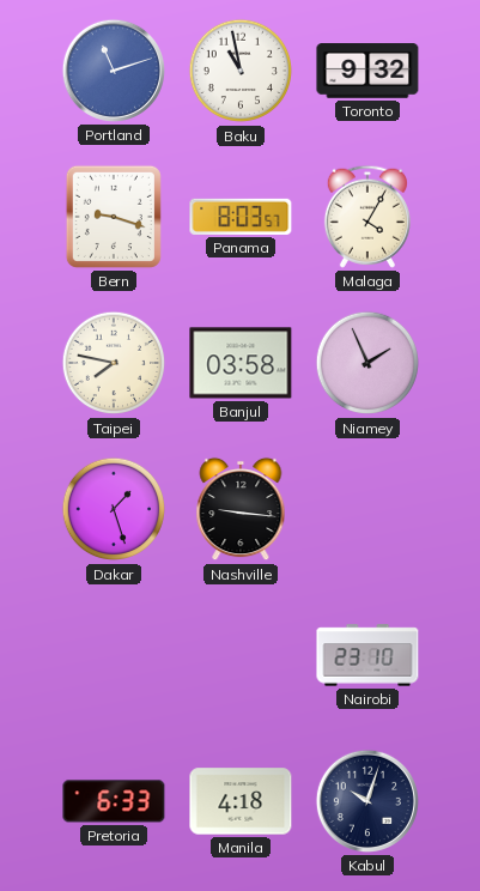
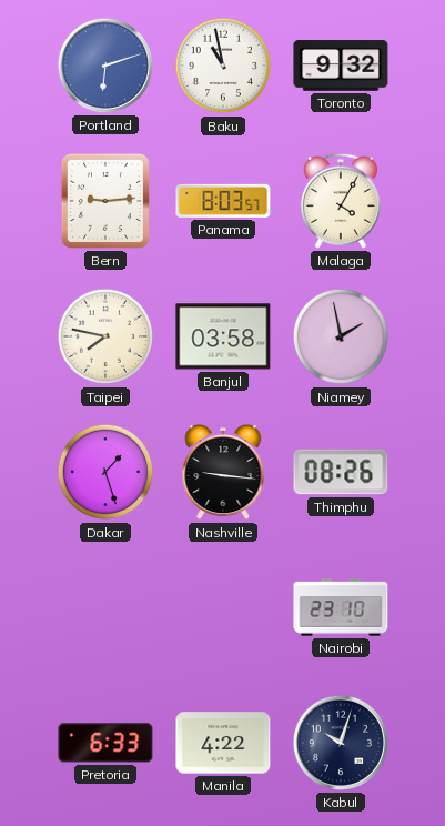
Portland: 11:12 -> 6:12 (105, 66)
Bern: 9:18 -> 9:14 (105, 201)
Niamey: 1:56 -> 1:58 (341, 336)
Thimphu: none -> 08:26 (341, 472)
Manila: 4:18 -> 4:22 (223, 743)
